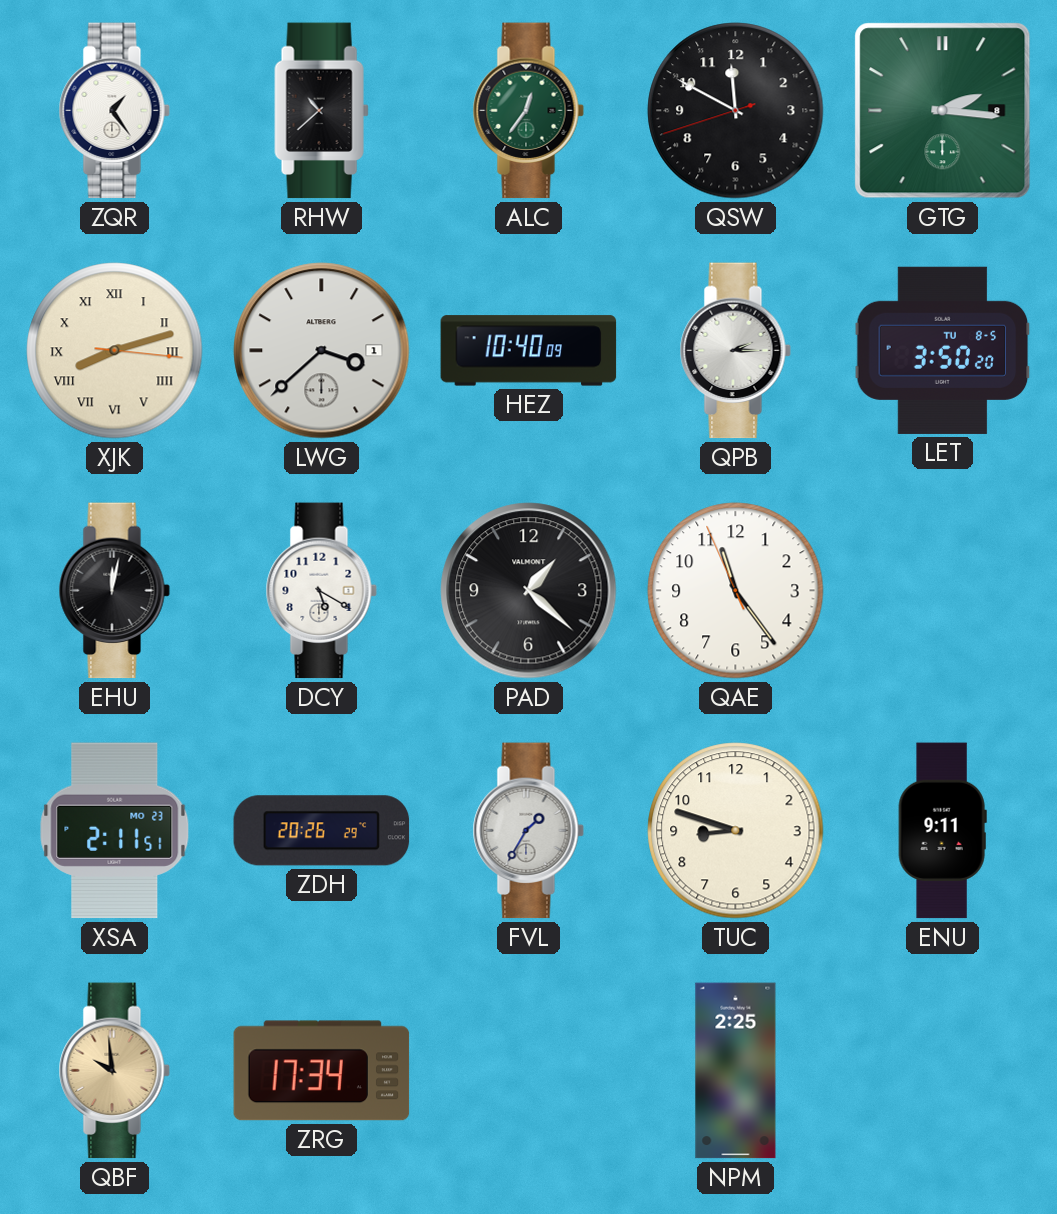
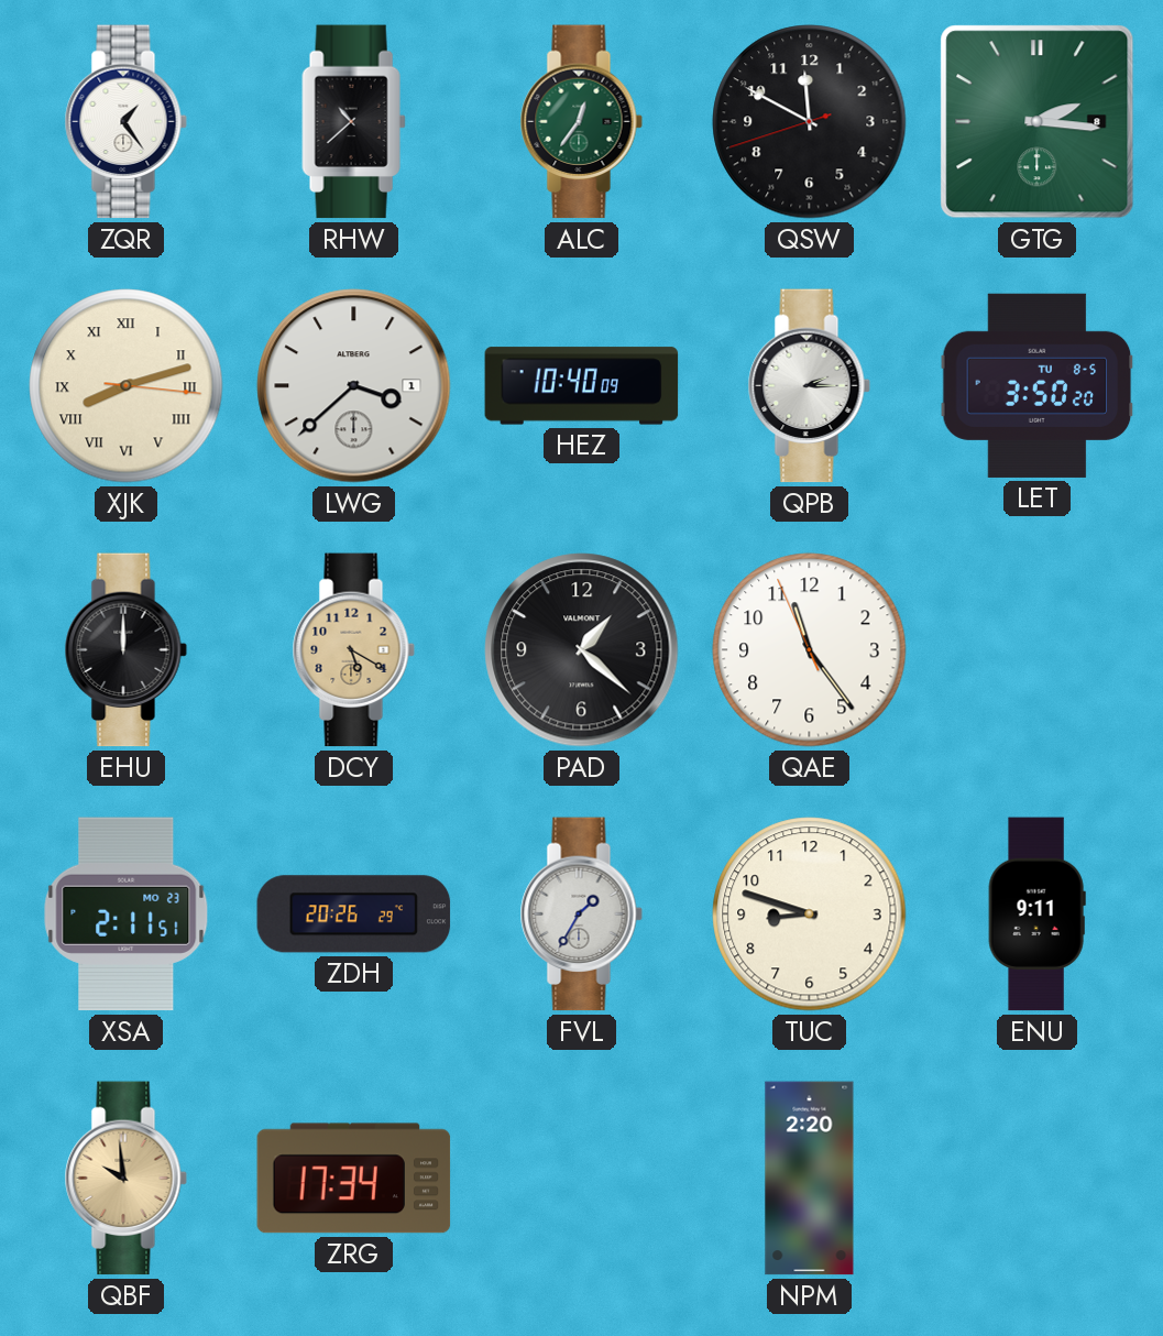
EHU: 12:02 -> 12:00 (125, 650)
DCY dial: white -> champagne (353, 650)
NPM: 2:25 -> 2:20 (810, 1179)
